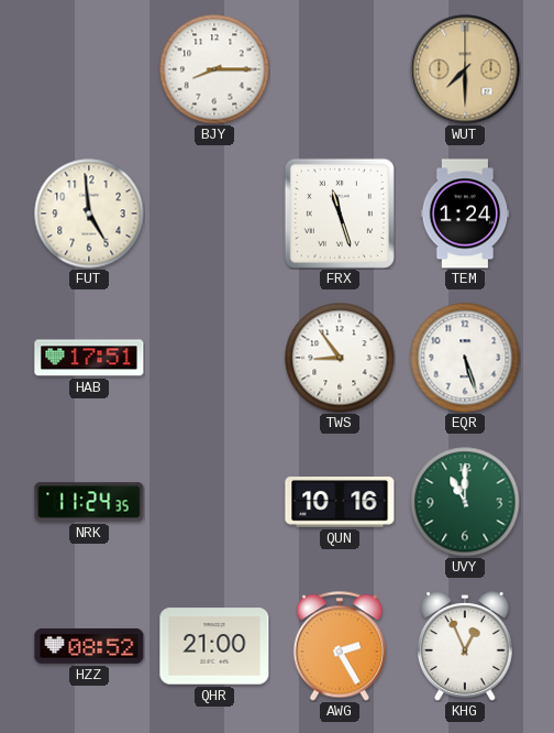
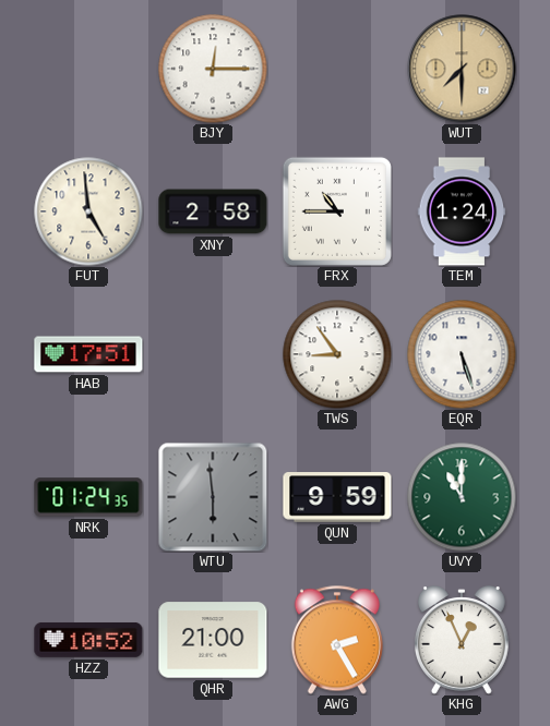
BJY: 8:15 -> 12:15 (213, 69)
XNY: none -> 2:58 (213, 211)
FRX: 11:27 -> 10:45 (337, 211)
NRK: 11:24 -> 01:24 (88, 497)
WTU: none -> 5:59 (213, 497)
QUN: 10:16 -> 9:59 (337, 497)
HZZ: 08:52 -> 10:52 (88, 640)
